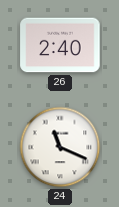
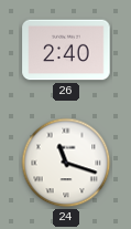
24: 11:19 -> 11:18 (66, 163)
